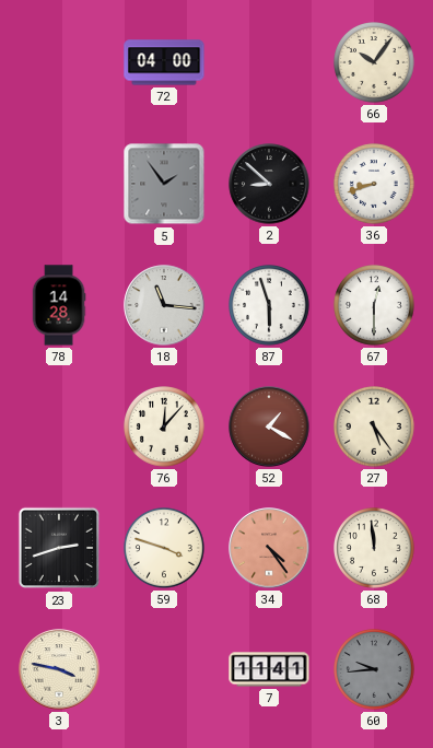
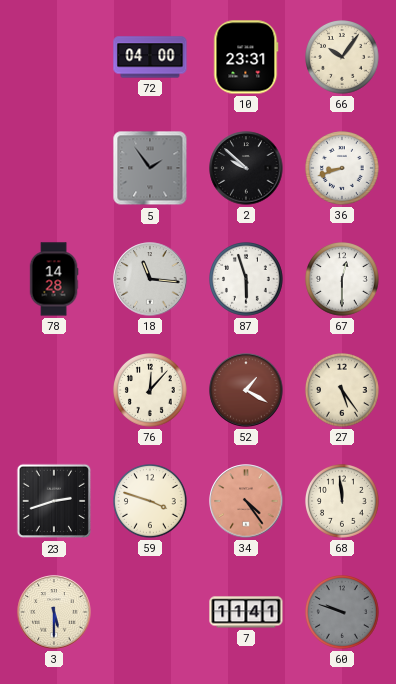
10: none -> 23:31 (246, 57)
2: 8:52 -> 9:52 (246, 168)
3: 3:47 -> 5:30 (54, 612)
60: 9:44 -> 9:48 (343, 613)
